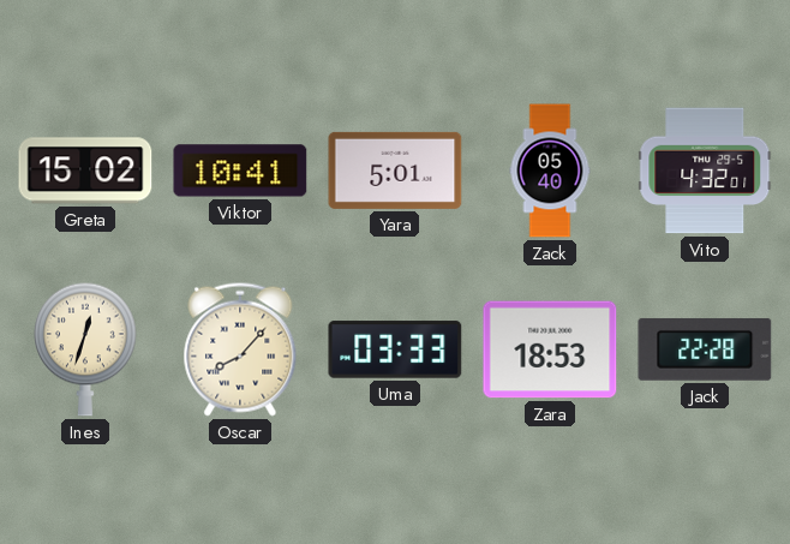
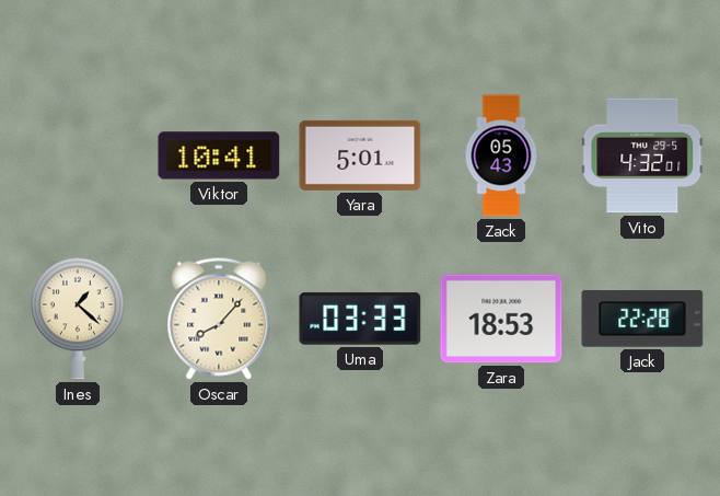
Greta: 15:02 -> none (85, 171)
Zack: 05:40 -> 05:43 (501, 155)
Ines: 12:33 -> 1:22 (78, 319)
